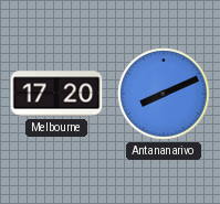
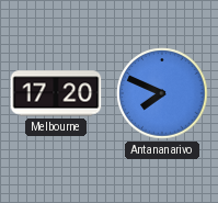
Antananarivo: 8:11 -> 7:49 (162, 93)
